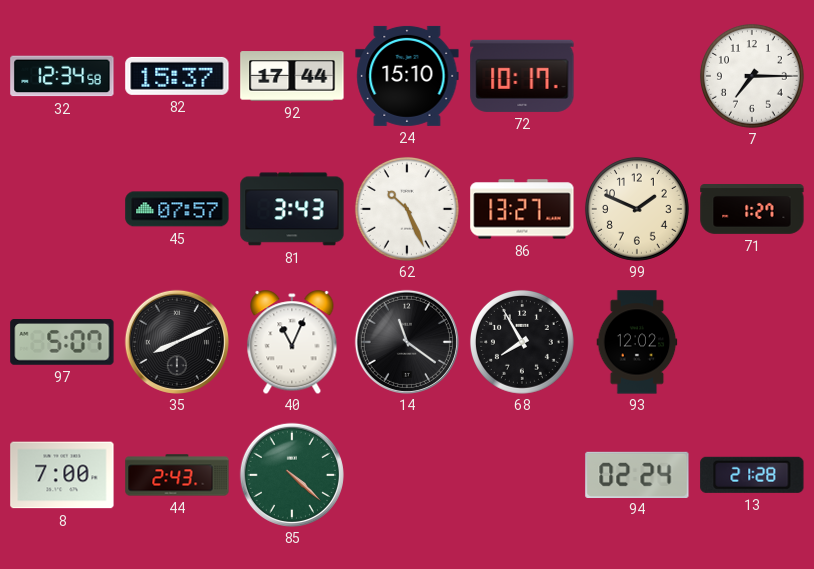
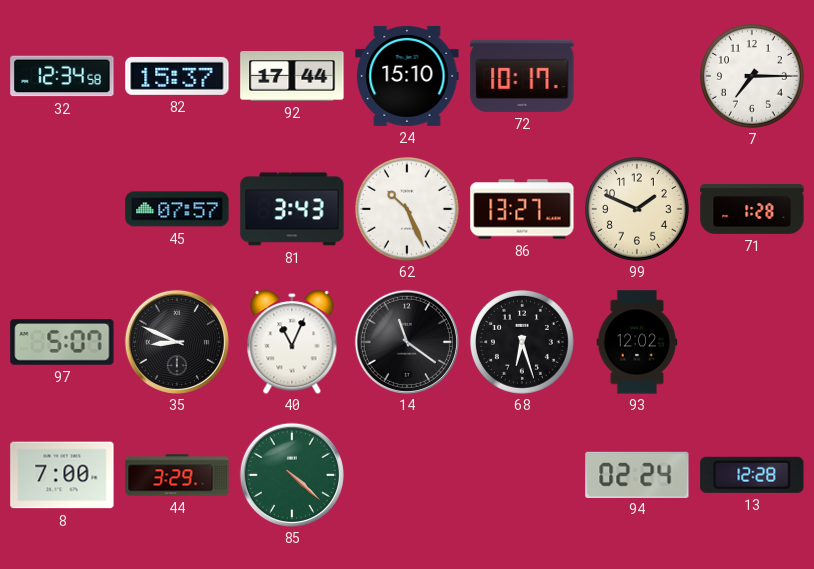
71: 1:27 -> 1:28 (752, 210)
35: 8:11 -> 8:49 (177, 342)
68: 7:55 -> 6:27 (522, 342)
44: 2:43 -> 3:29 (177, 475)
13: 21:28 -> 12:28 (752, 475)
